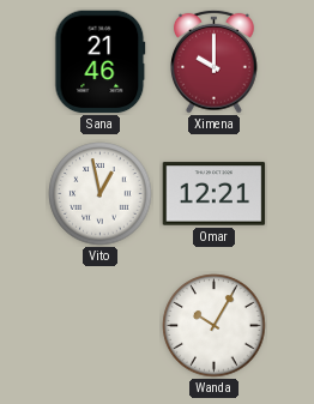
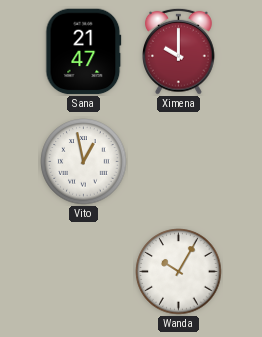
Sana: 21:46 -> 21:47 (84, 52)
Omar: 12:21 -> none (215, 194)
